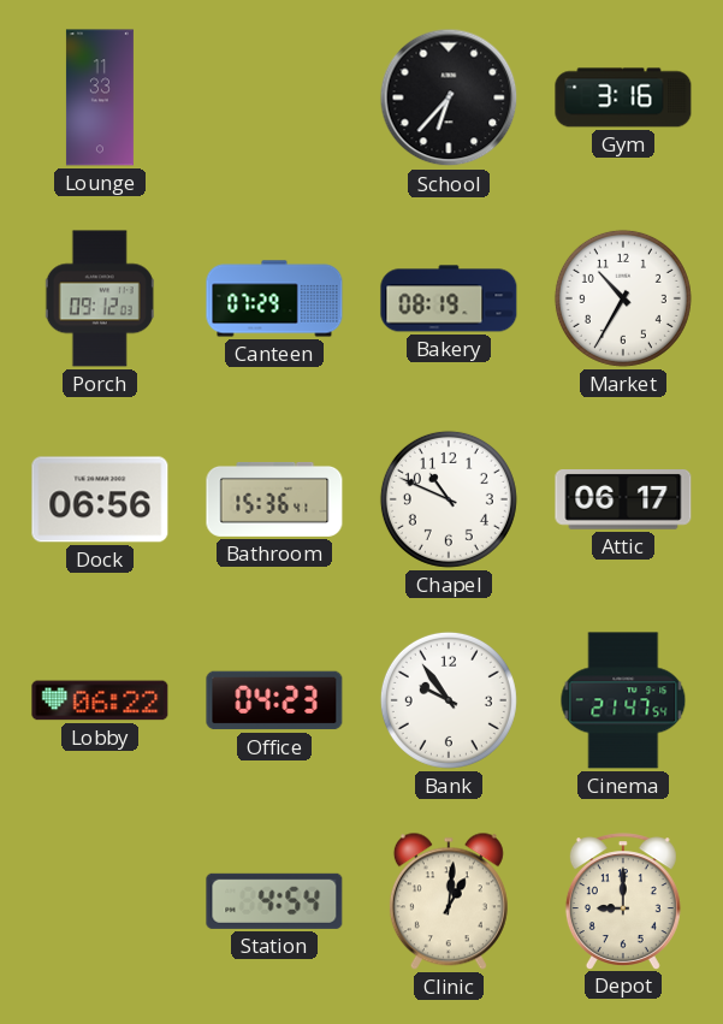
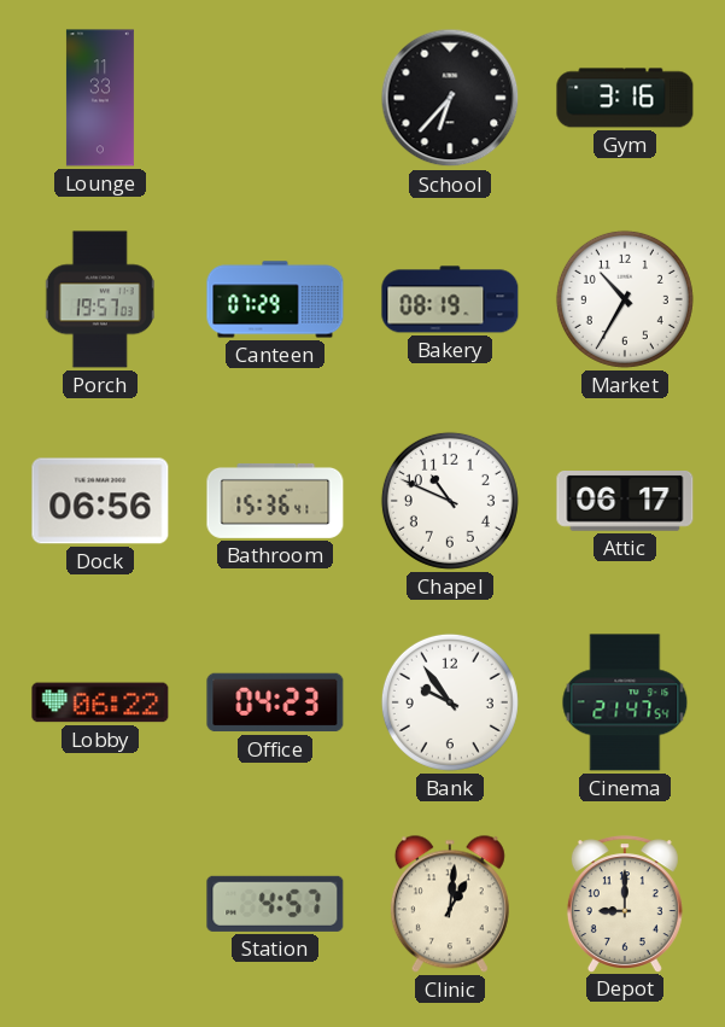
Porch: 09:12 -> 19:57 (100, 299)
Station: 4:54 -> 4:57 (275, 904)
